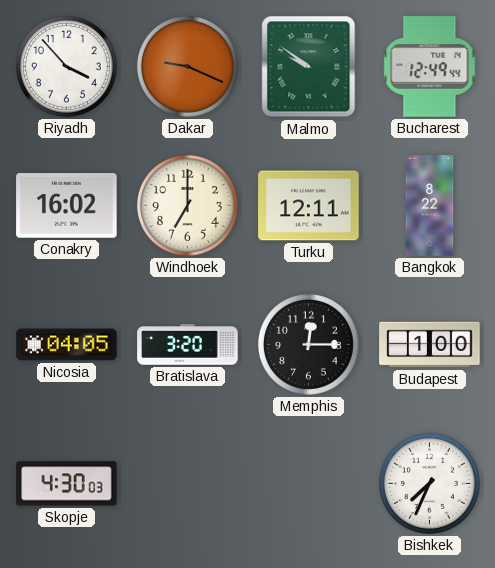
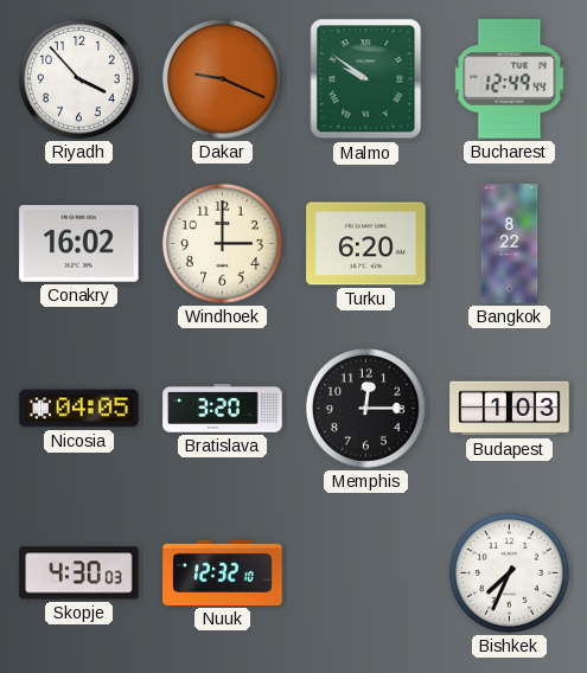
Windhoek: 7:00 -> 3:00 (222, 243)
Turku: 12:11 -> 6:20 (366, 244)
Budapest: 1:00 -> 1:03 (510, 409)
Nuuk: none -> 12:32 (223, 572)
